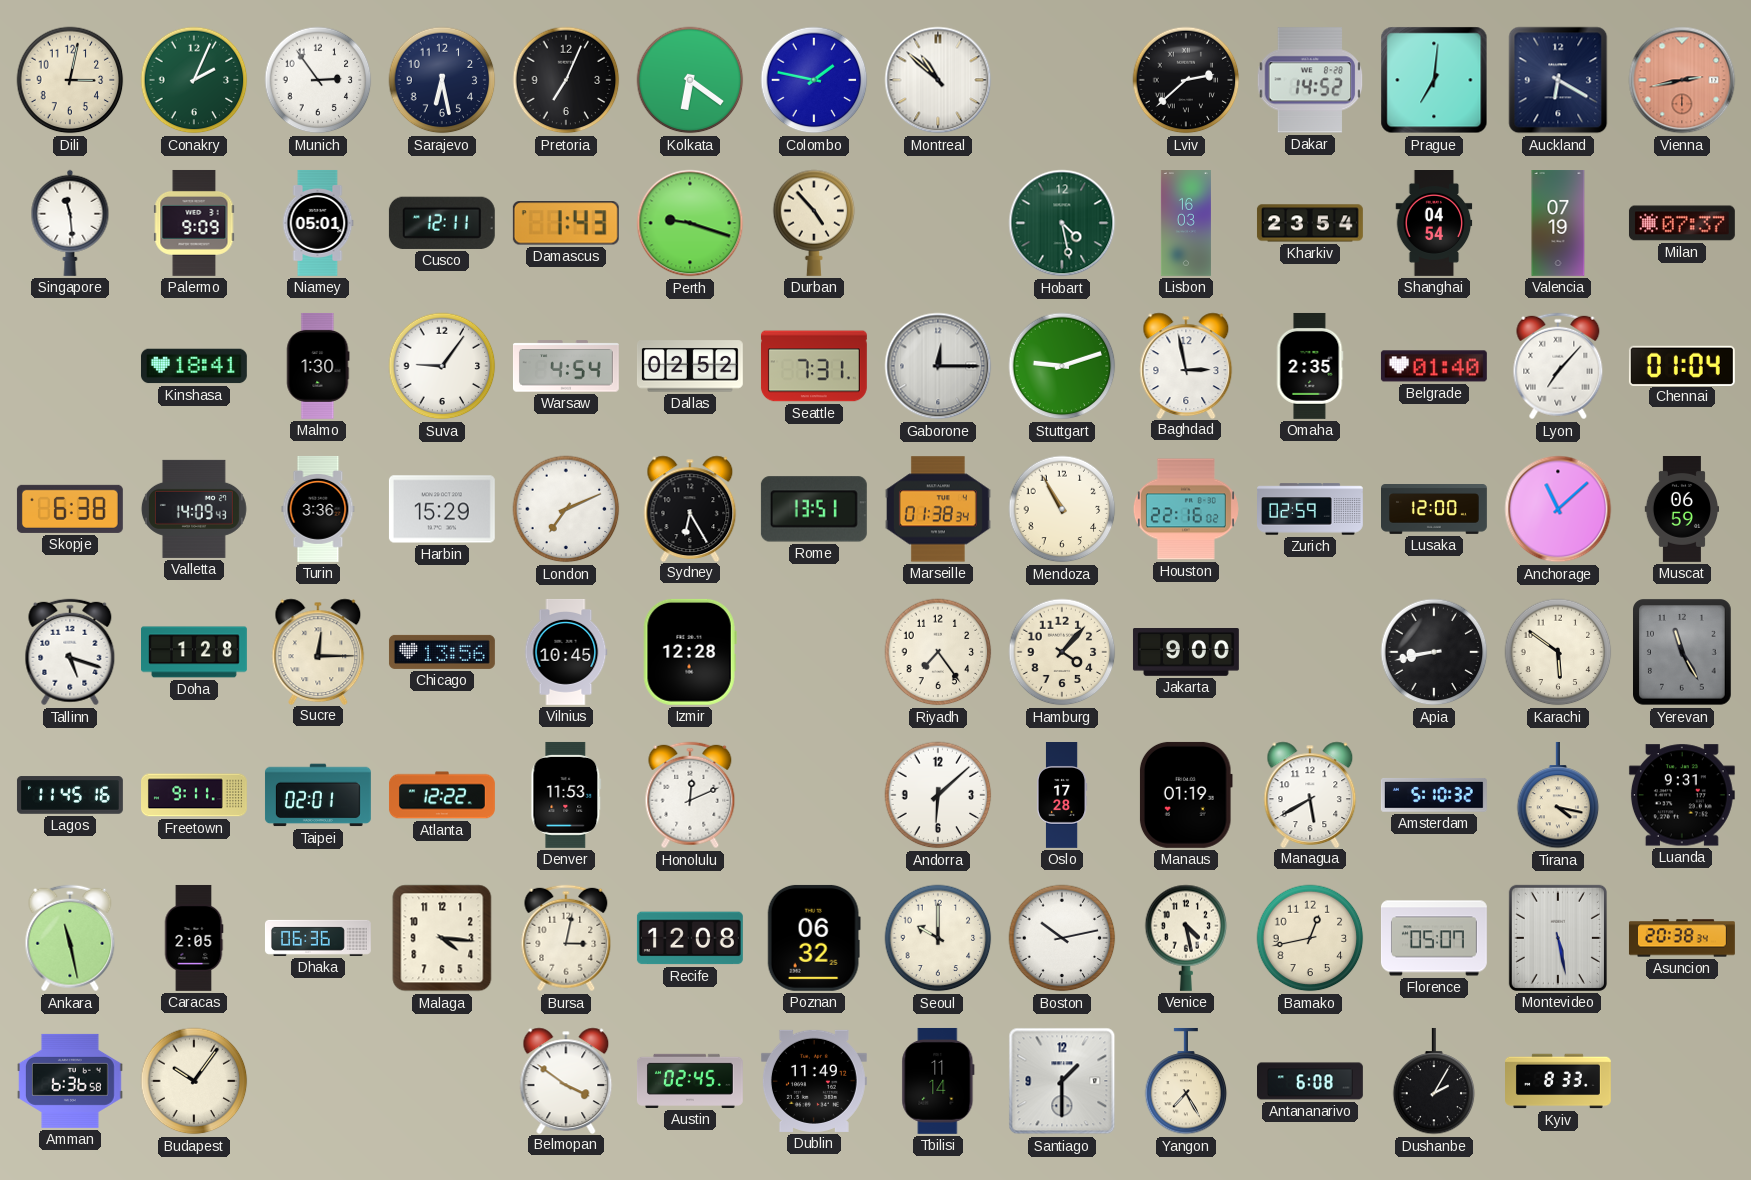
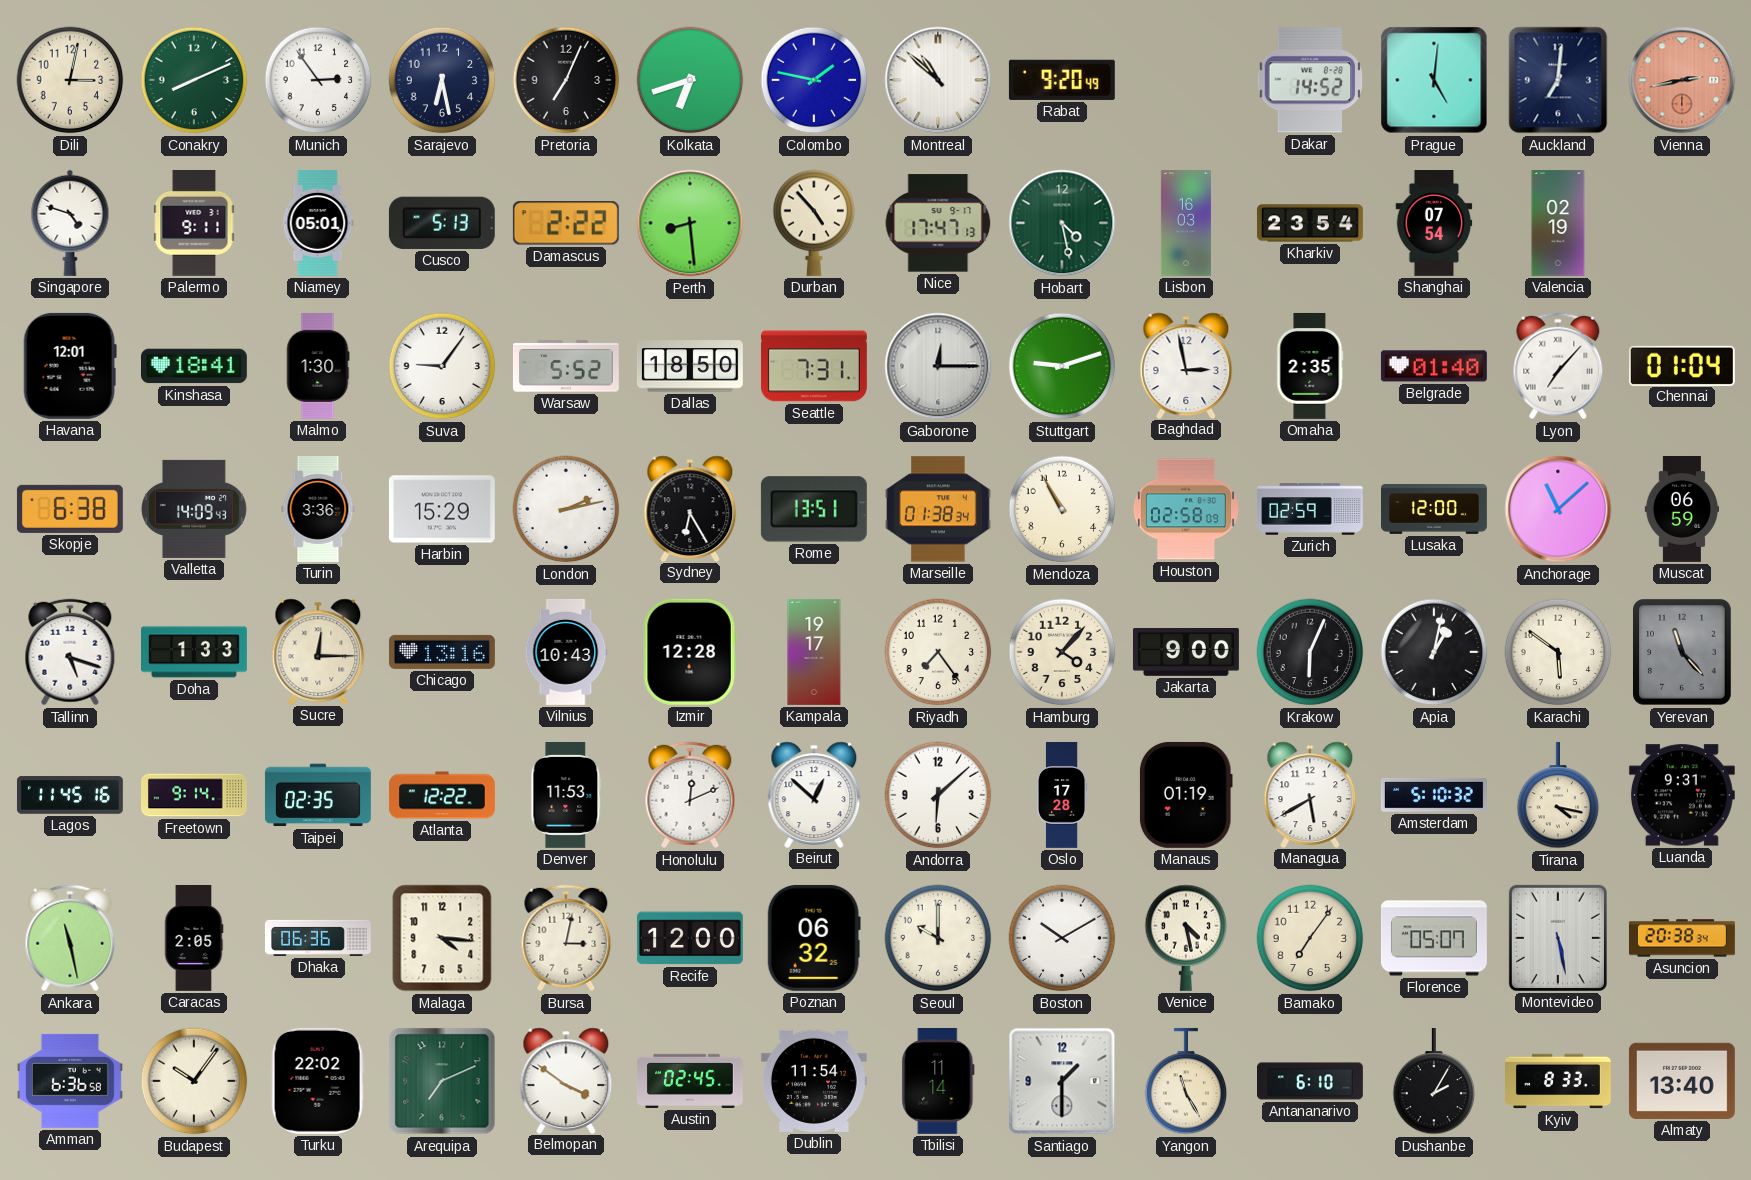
Conakry: 2:04 -> 8:11 (194, 80)
Kolkata: 6:21 -> 6:42 (690, 80)
Rabat: none -> 9:20 (1062, 80)
Lviv: 2:38 -> none (1186, 80)
Prague: 7:01 -> 5:01 (1434, 80)
Auckland: 6:20 -> 7:01 (1558, 80)
Singapore: 11:29 -> 4:48 (70, 223)
Palermo: 9:09 -> 9:11 (194, 223)
Cusco: 12:11 -> 5:13 (442, 223)
Damascus: 1:43 -> 2:22 (566, 223)
Perth: 9:18 -> 8:29 (690, 223)
Nice: none -> 17:47 (938, 223)
Shanghai: 04:54 -> 07:54 (1434, 224)
Valencia: 07:19 -> 02:19 (1558, 224)
Milan: 07:37 -> none (1682, 223)
Havana: none -> 12:01 (70, 366)
Warsaw: 4:54 -> 5:52 (566, 366)
Dallas: 02:52 -> 18:50 (690, 366)
London: 7:11 -> 2:13 (566, 509)
Houston: 22:16 -> 02:58 (1186, 509)
Doha: 1:28 -> 1:33 (195, 652)
Chicago: 13:56 -> 13:16 (442, 652)
Vilnius: 10:45 -> 10:43 (566, 652)
Kampala: none -> 19:17 (814, 653)
Krakow: none -> 6:04 (1310, 652)
Apia: 8:43 -> 1:02 (1434, 652)
Yerevan: 11:25 -> 11:23 (1683, 652)
Freetown: 9:11 -> 9:14 (195, 795)
Taipei: 02:01 -> 02:35 (318, 795)
Beirut: none -> 12:52 (814, 794)
Recife: 12:08 -> 12:00 (690, 938)
Boston: 10:13 -> 10:10 (1062, 938)
Bamako: 12:43 -> 7:06 (1310, 938)
Turku: none -> 22:02 (318, 1081)
Arequipa: none -> 7:11 (442, 1081)
Dublin: 11:49 -> 11:54 (814, 1081)
Yangon: 7:25 -> 11:25 (1186, 1081)
Antananarivo: 6:08 -> 6:10 (1311, 1081)
Almaty: none -> 13:40 (1682, 1081)
